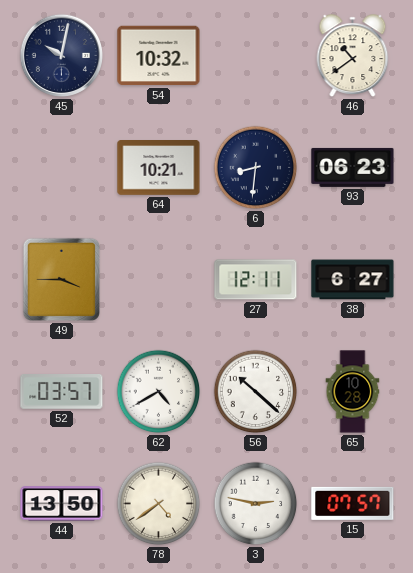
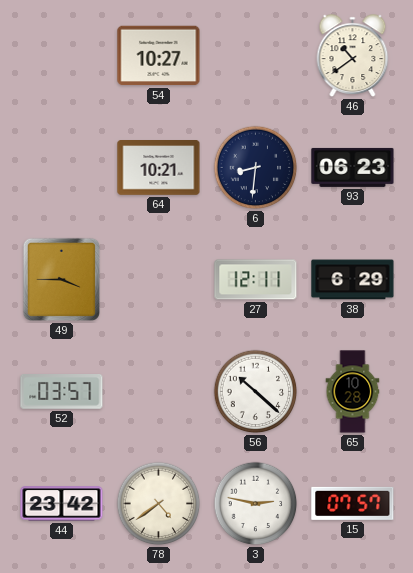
45: 10:02 -> none (61, 55)
54: 10:32 -> 10:27 (159, 56)
38: 6:27 -> 6:29 (353, 280)
62: 4:40 -> none (159, 392)
44: 13:50 -> 23:42 (62, 504)
